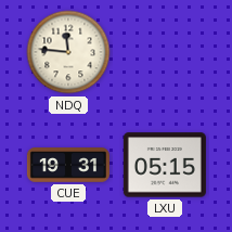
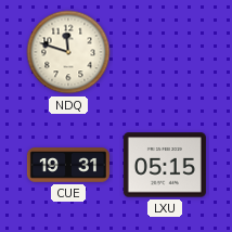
NDQ: 11:46 -> 11:48 (68, 52)
